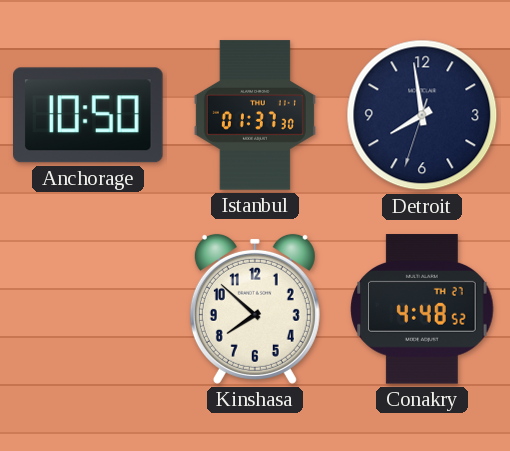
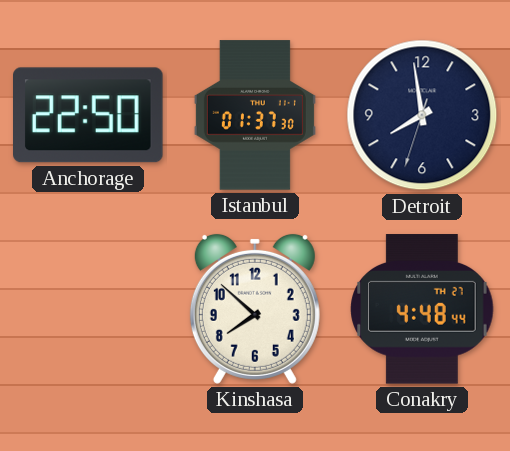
Anchorage: 10:50 -> 22:50 (89, 115)
Conakry: 4:48:52 -> 4:48:44 (422, 309)
